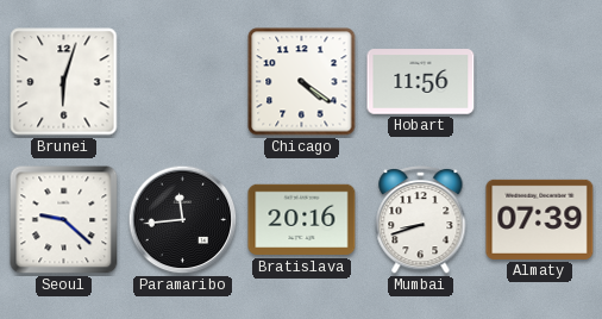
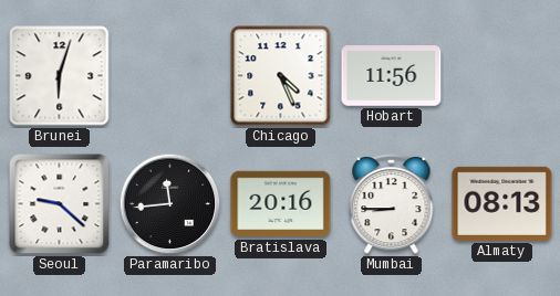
Chicago: 4:21 -> 4:26 (281, 76)
Mumbai: 8:42 -> 8:45 (392, 204)
Almaty: 07:39 -> 08:13 (502, 203)
